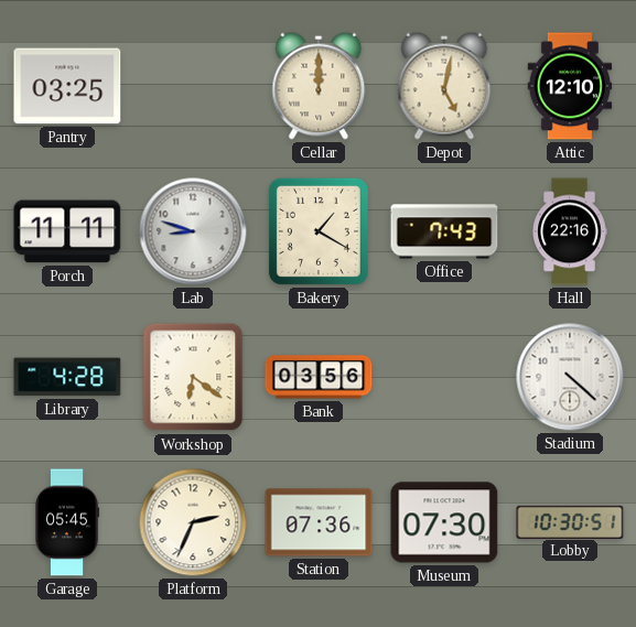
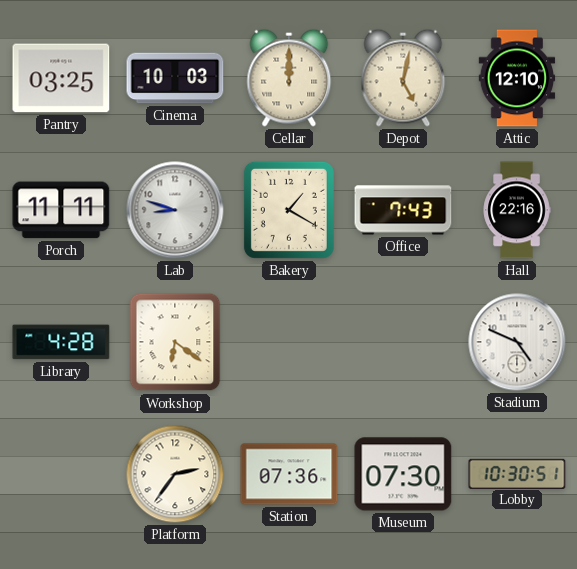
Cinema: none -> 10:03 (175, 78)
Bank: 03:56 -> none (319, 377)
Stadium: 4:22 -> 4:49 (517, 342)
Garage: 05:45 -> none (67, 522)
Platform: 2:34 -> 2:36 (175, 474)
